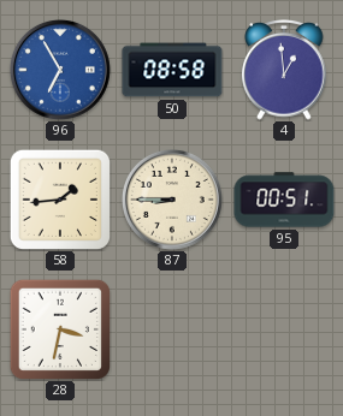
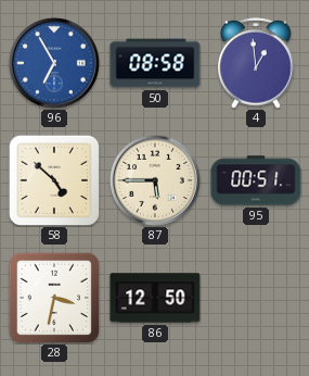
58: 1:44 -> 4:52 (53, 179)
87: 8:45 -> 5:45 (155, 180)
86: none -> 12:50 (155, 298)
